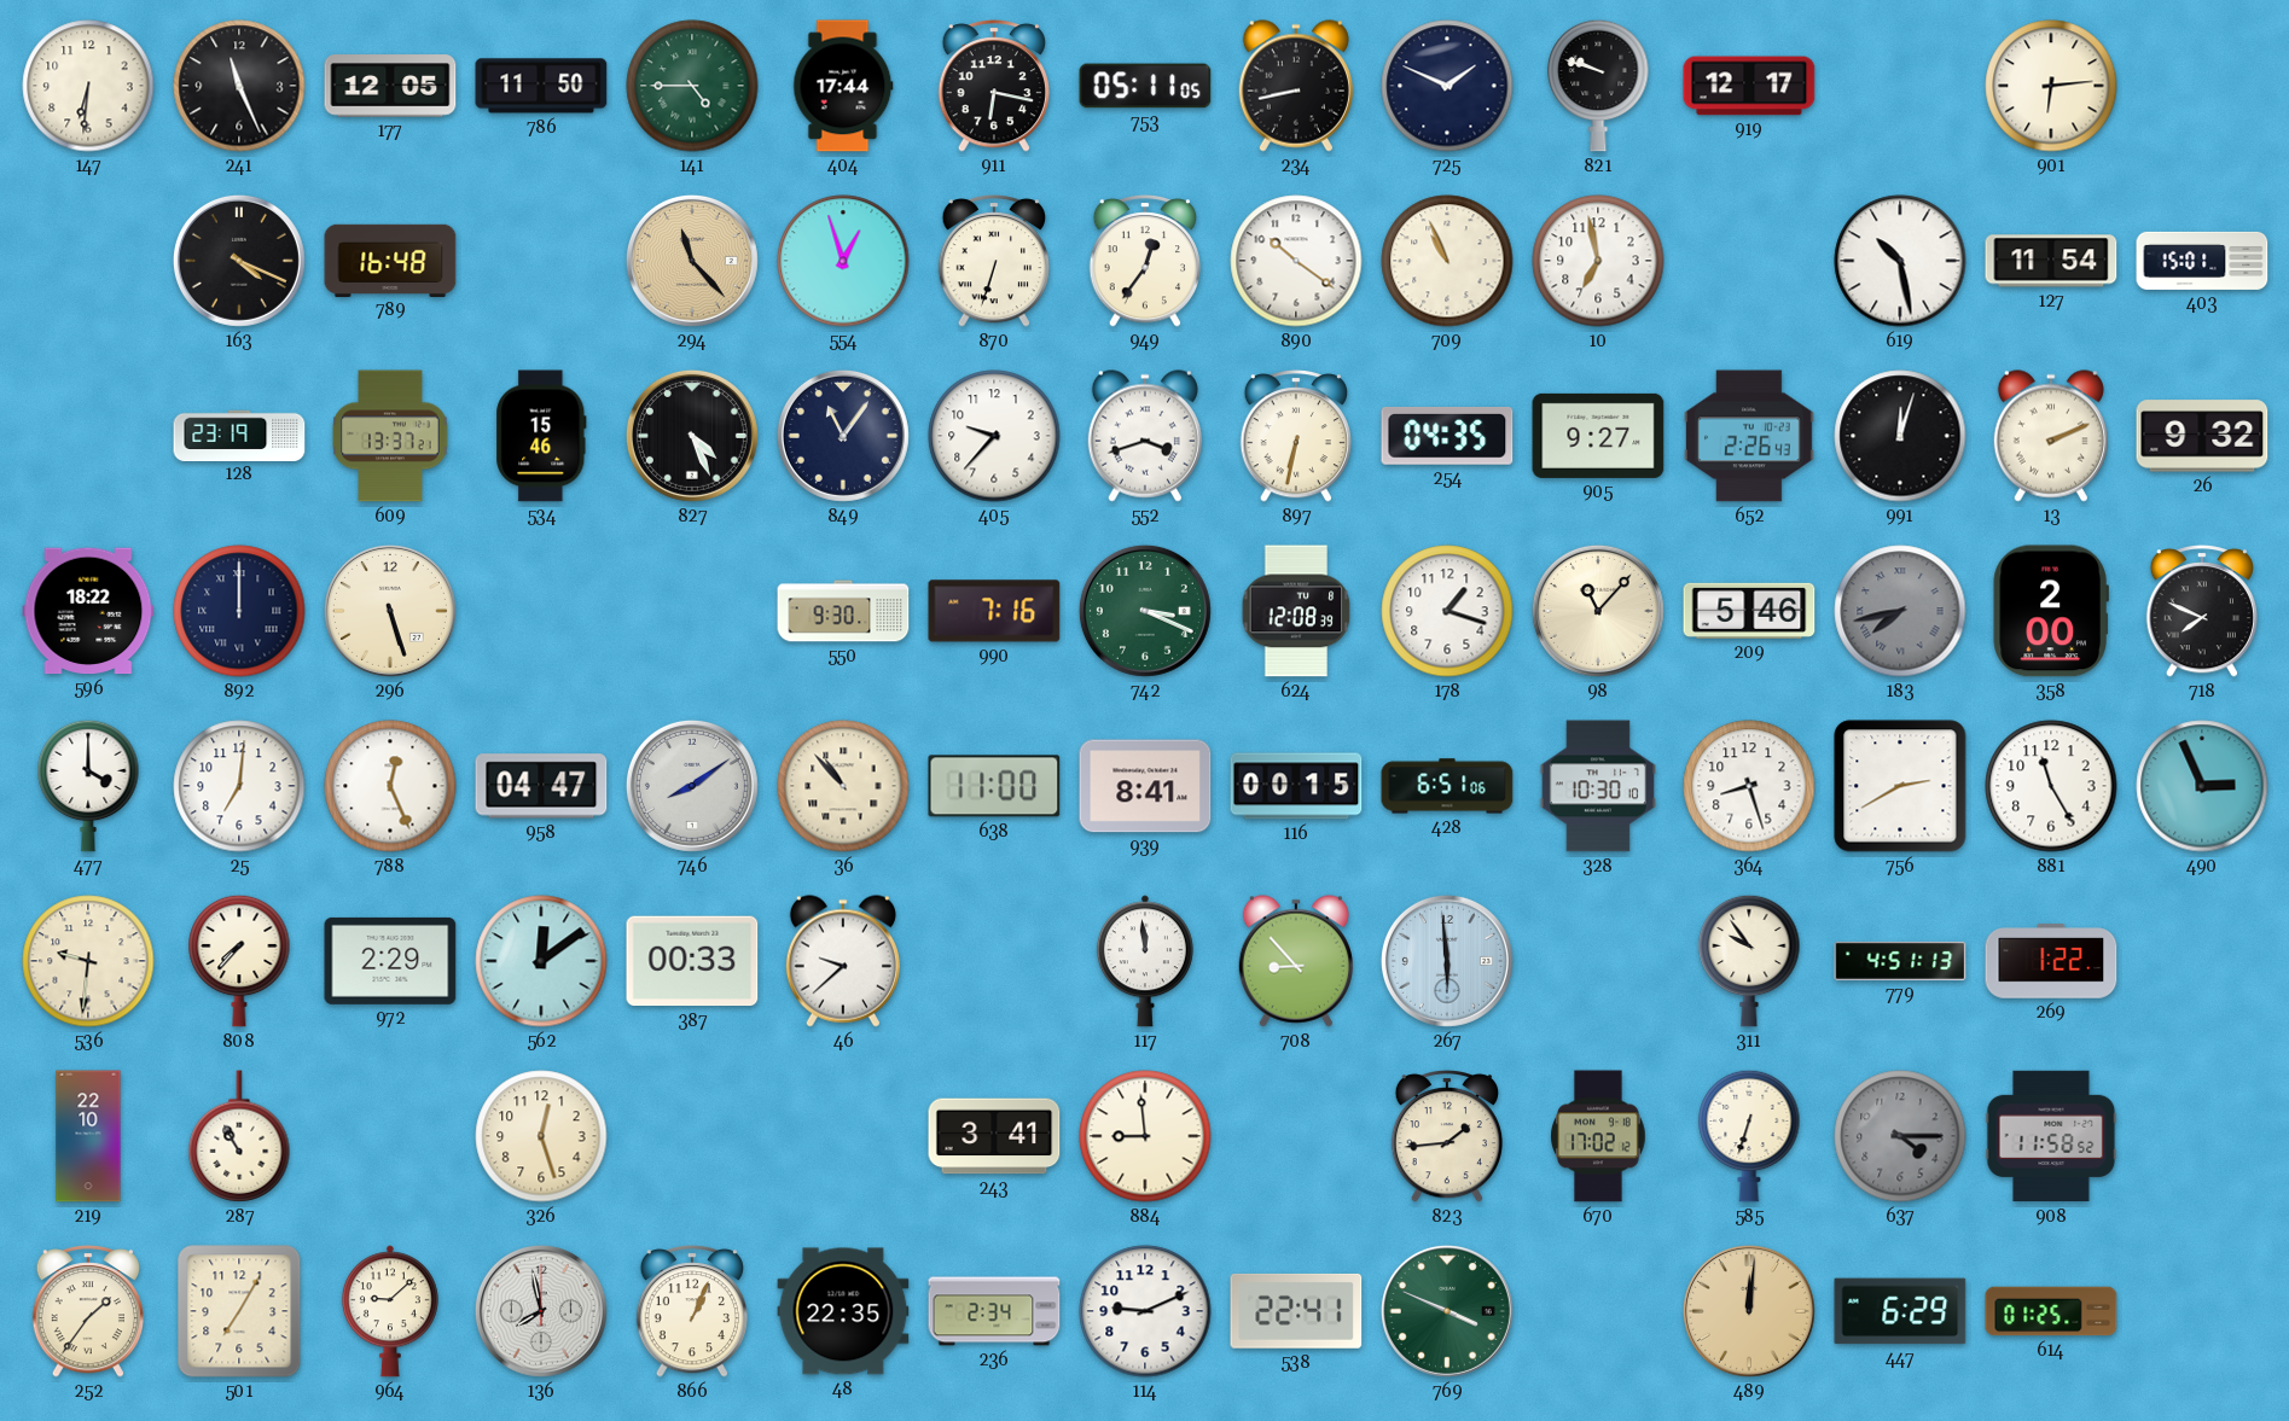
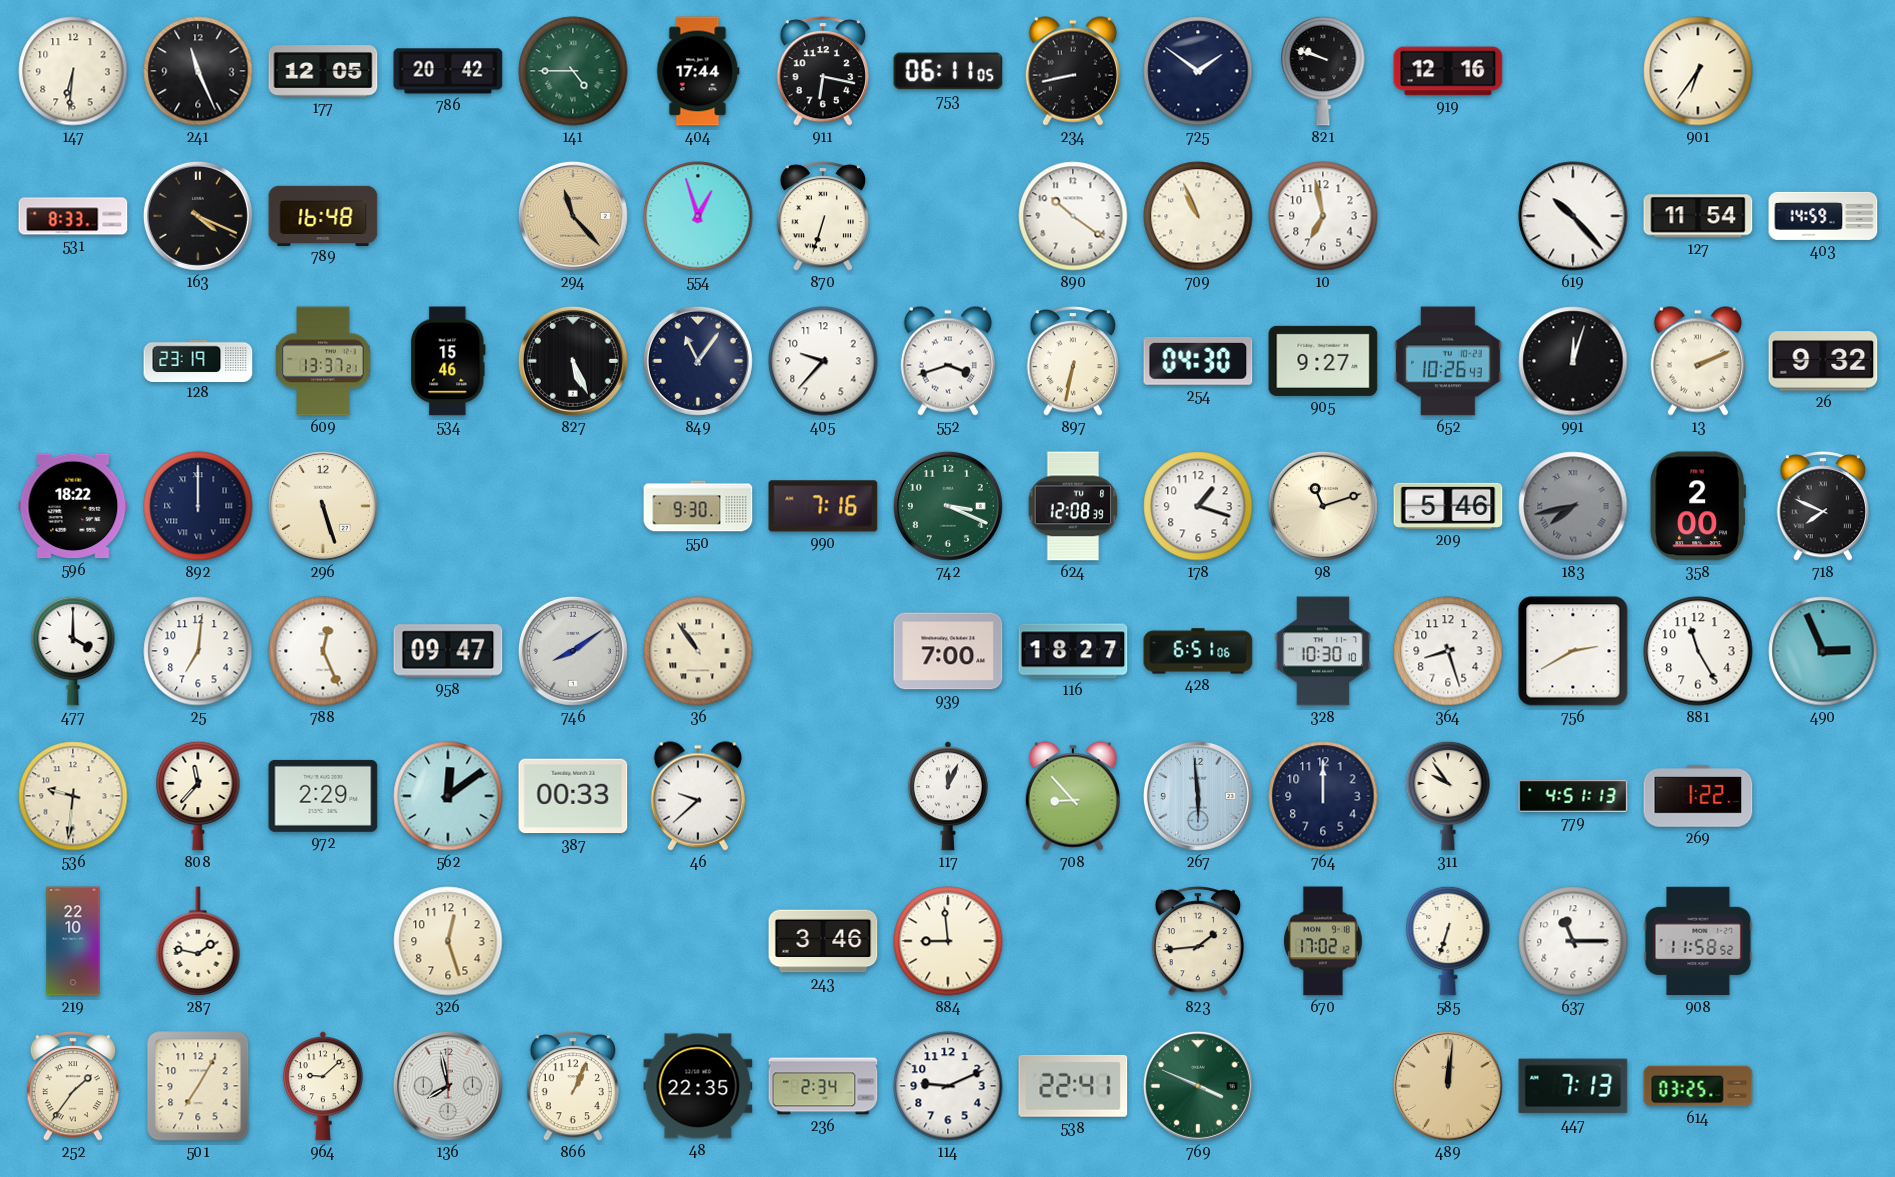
786: 11:50 -> 20:42 (448, 71)
753: 05:11 -> 06:11 (948, 71)
725: 1:49 -> 1:51 (1198, 71)
919: 12:17 -> 12:16 (1448, 71)
901: 6:14 -> 6:36 (1698, 71)
531: none -> 8:33 (73, 216)
949: 12:36 -> none (1144, 262)
619: 10:28 -> 10:23 (1573, 216)
403: 15:01 -> 14:59 (1823, 216)
827: 4:26 -> 5:26 (573, 361)
254: 04:35 -> 04:30 (1198, 362)
652: 2:26 -> 10:26 (1449, 361)
98: 11:07 -> 11:12 (1323, 506)
958: 04:47 -> 09:47 (448, 651)
36: 10:53 -> 10:54 (698, 651)
638: 11:00 -> none (994, 786)
939: 8:41 -> 7:00 (948, 651)
116: 00:15 -> 18:27 (1073, 651)
808: 7:37 -> 11:37 (198, 796)
117: 11:59 -> 12:04 (948, 796)
764: none -> 12:00 (1323, 796)
287: 10:55 -> 1:47 (198, 941)
243: 3:41 -> 3:46 (823, 941)
637: 4:15 -> 11:15 (1573, 941)
637 dial: grey -> white (1573, 941)
447: 6:29 -> 7:13 (1573, 1086)
614: 01:25 -> 03:25 (1698, 1086)
